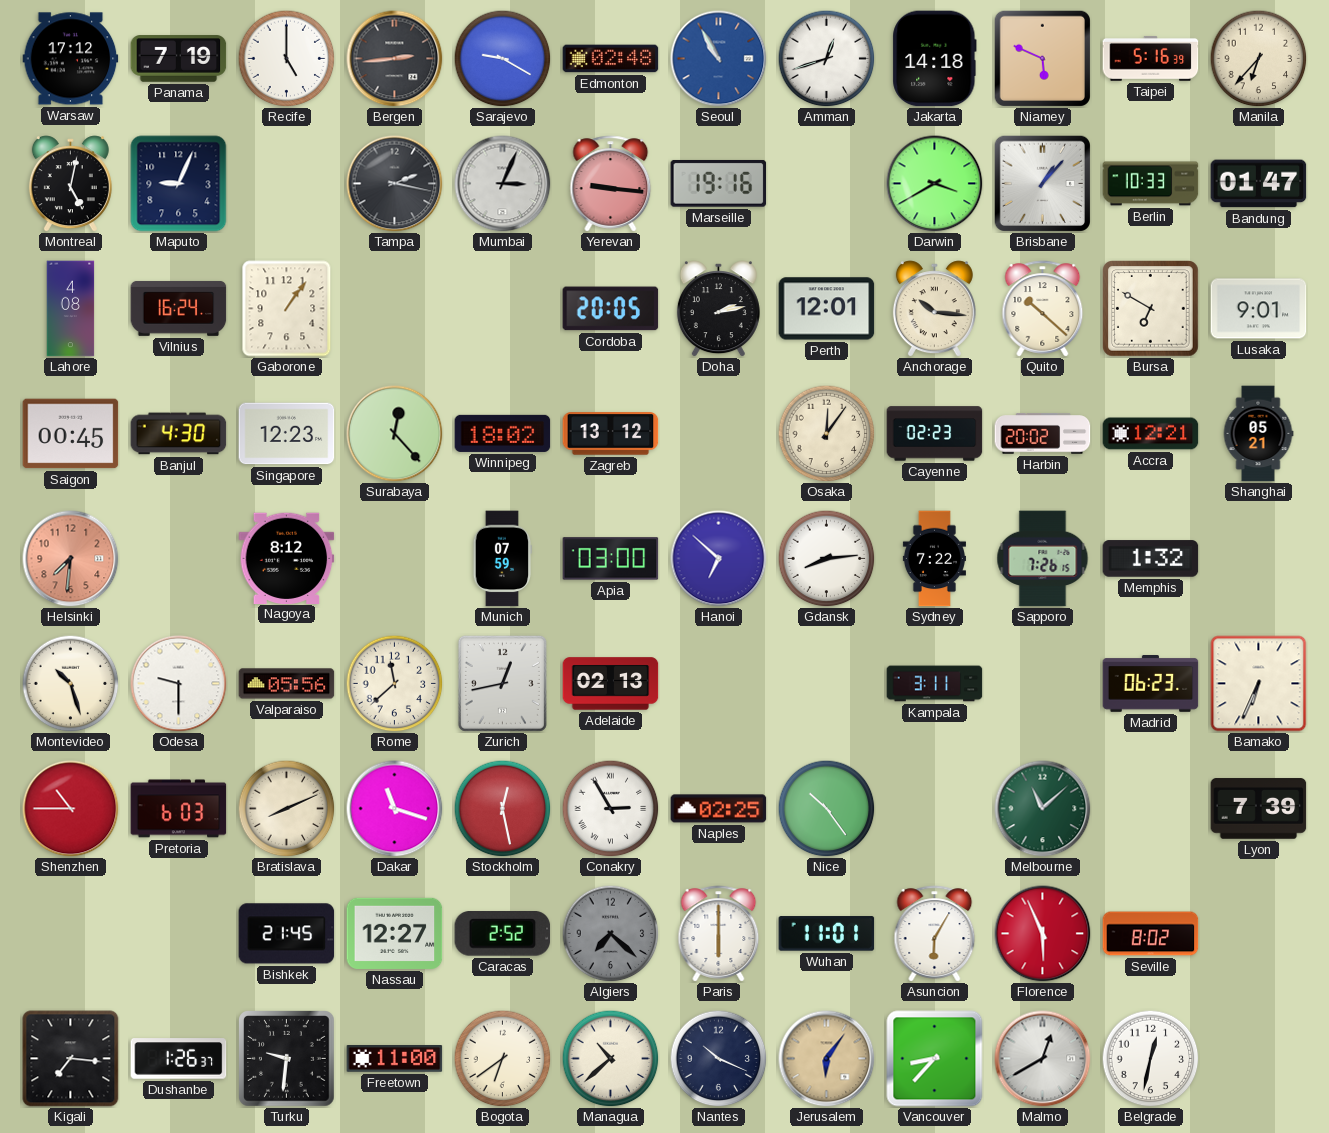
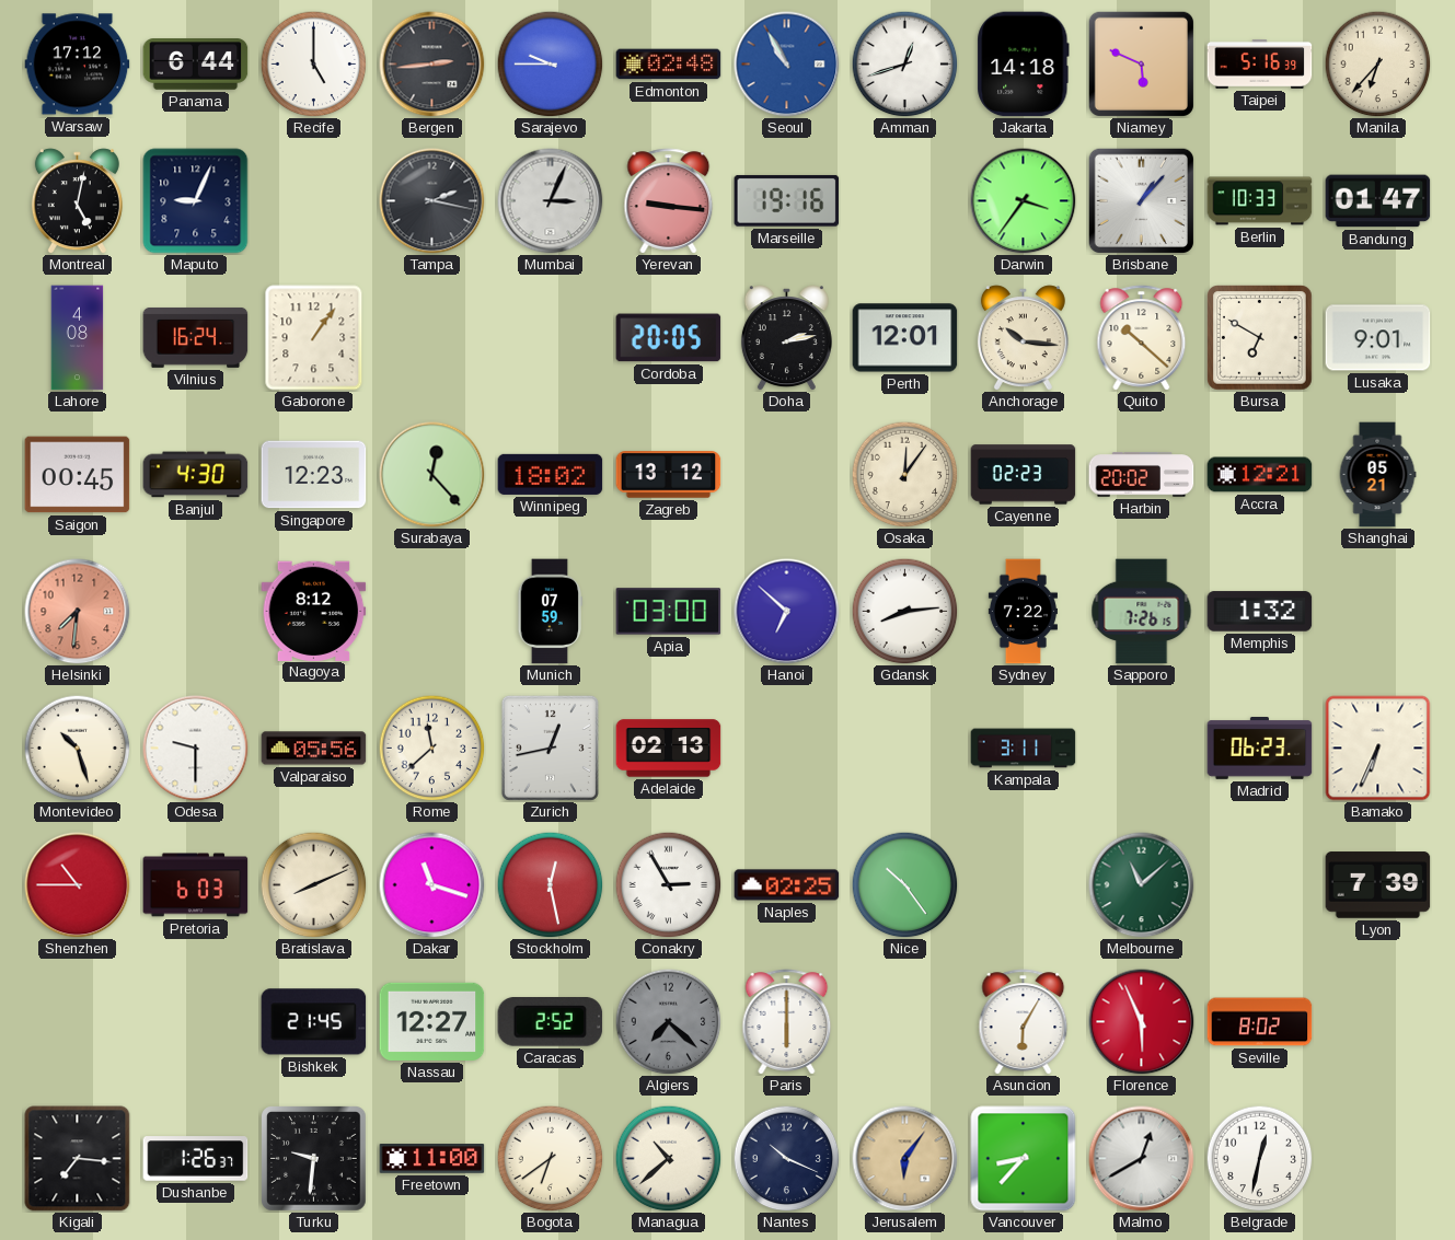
Panama: 7:19 -> 6:44 (196, 65)
Sarajevo: 9:20 -> 9:45 (550, 63)
Darwin: 3:40 -> 3:36 (1024, 201)
Wuhan: 11:01 -> none (827, 934)
